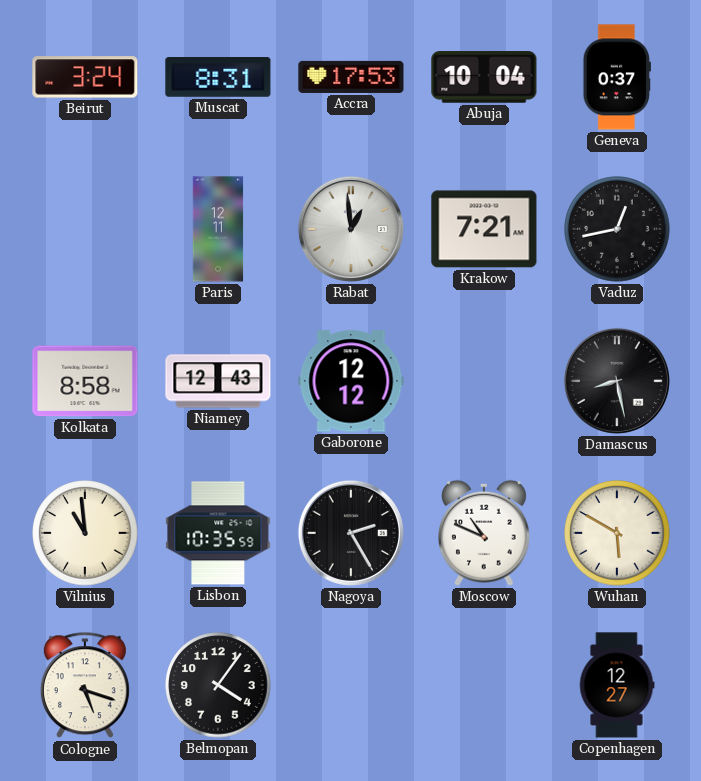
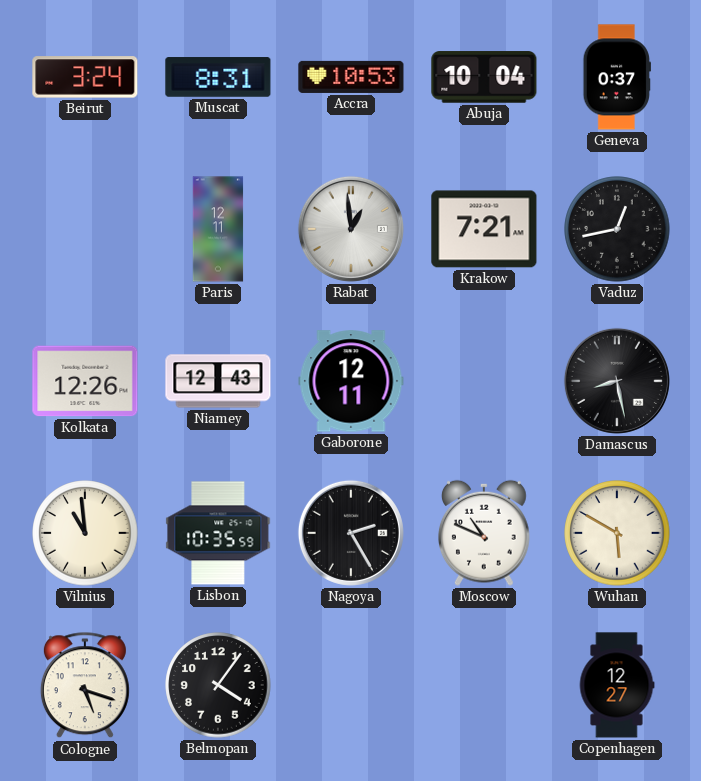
Accra: 17:53 -> 10:53 (351, 77)
Kolkata: 8:58 -> 12:26 (85, 381)
Gaborone: 12:12 -> 12:11 (351, 381)
